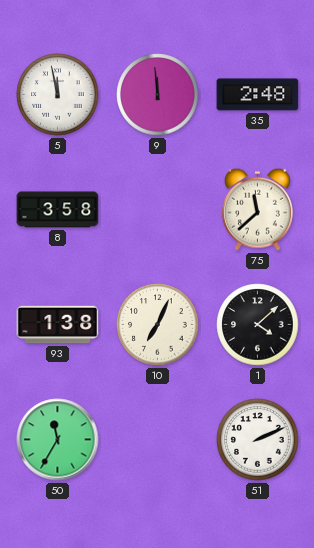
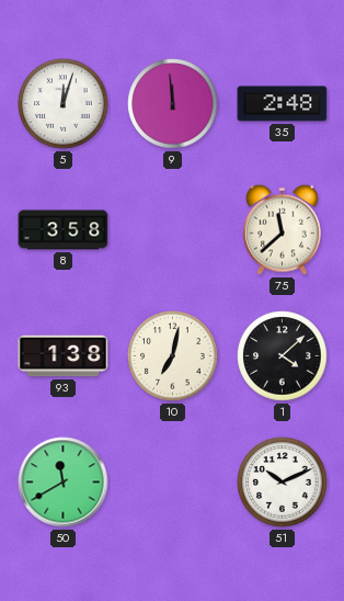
5: 11:58 -> 12:03 (64, 104)
10: 7:04 -> 7:02 (173, 356)
50: 11:35 -> 11:40 (64, 483)
51: 2:11 -> 10:11 (283, 483)
